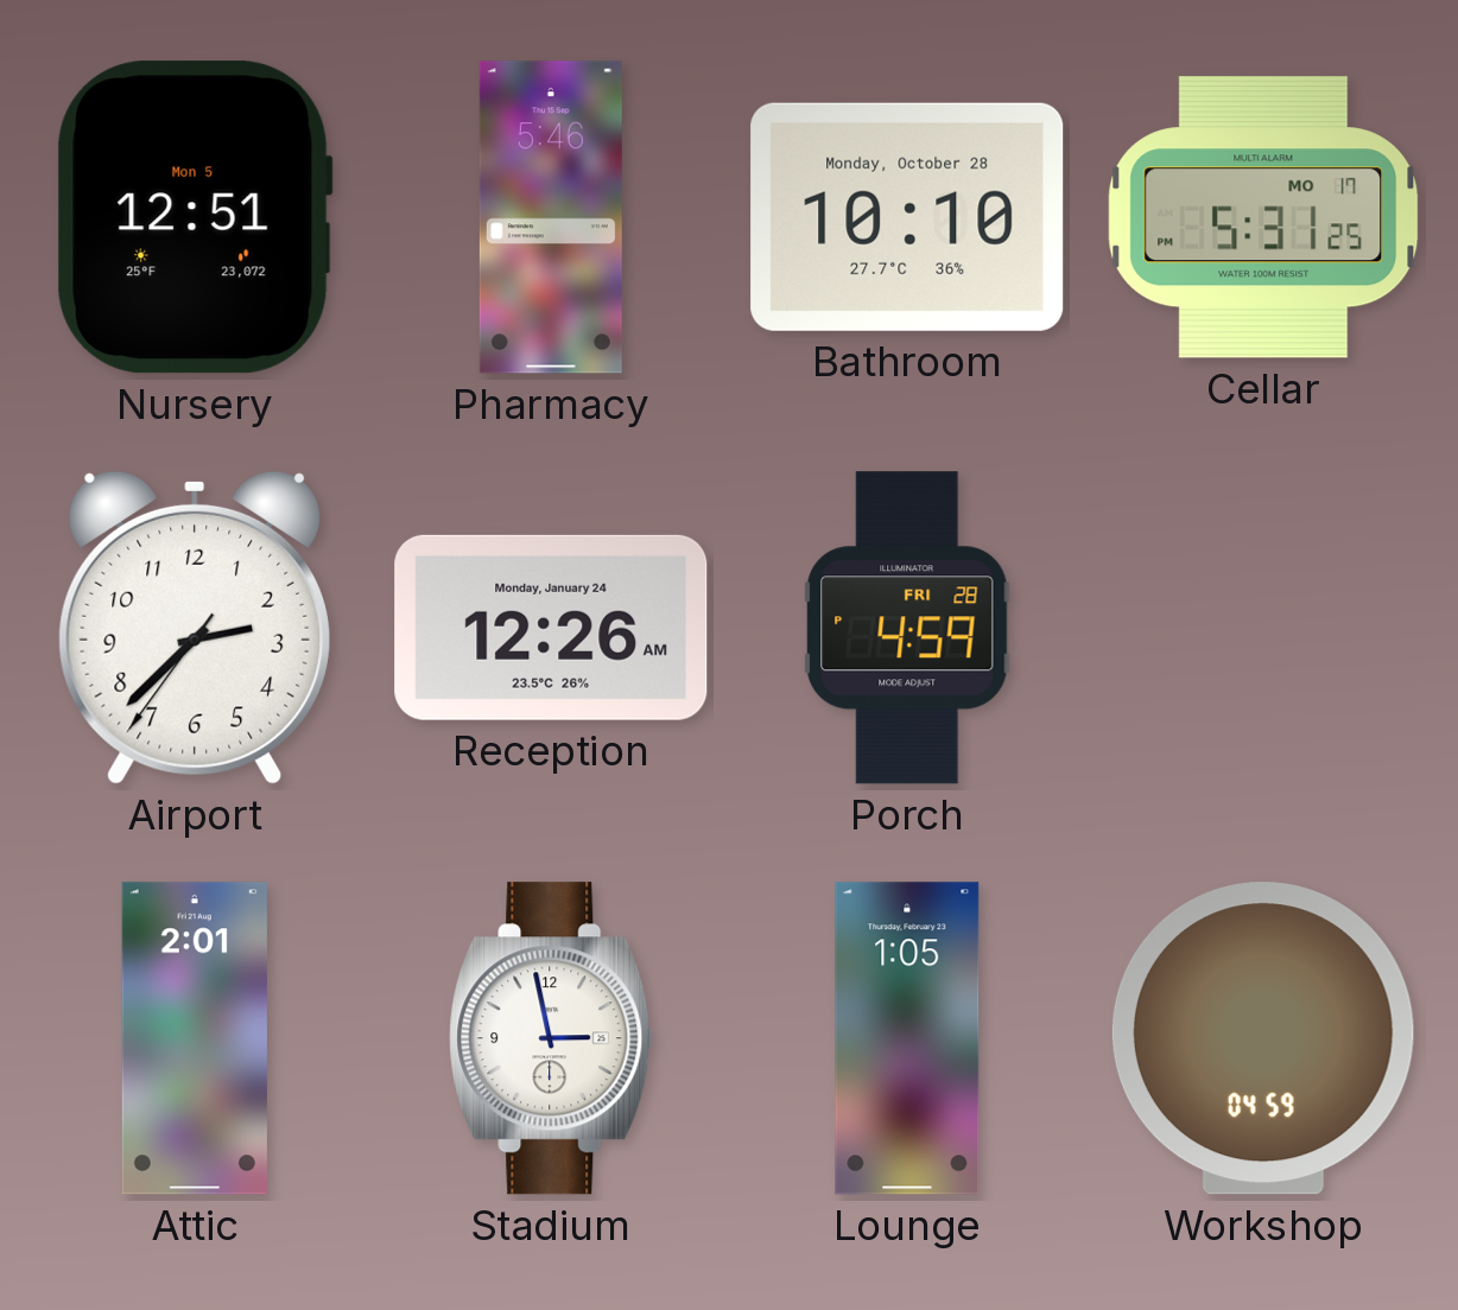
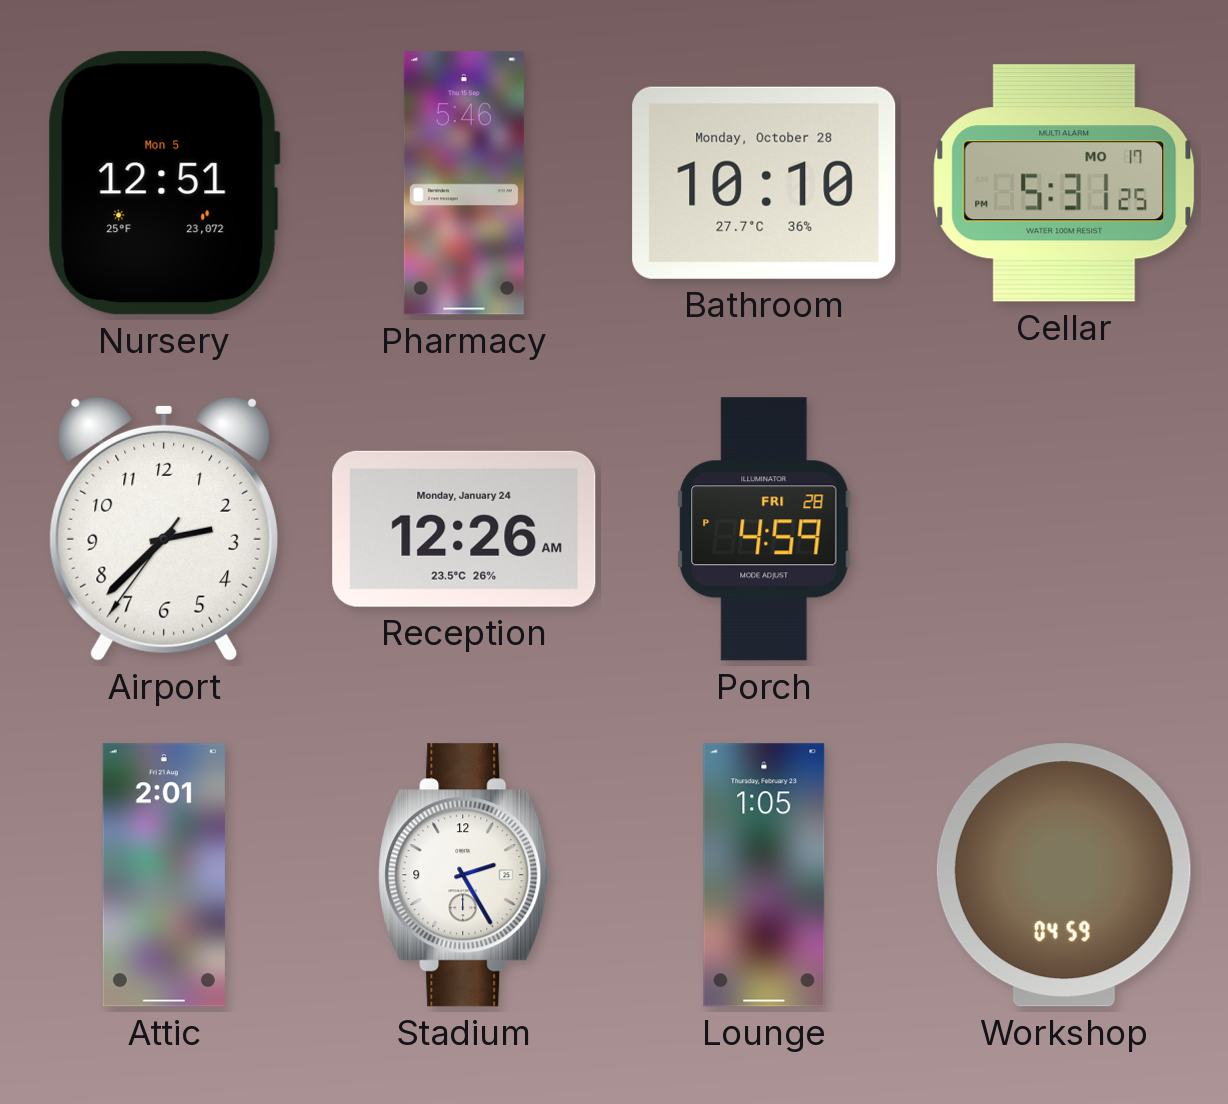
Stadium: 2:58 -> 2:25 (464, 875)
